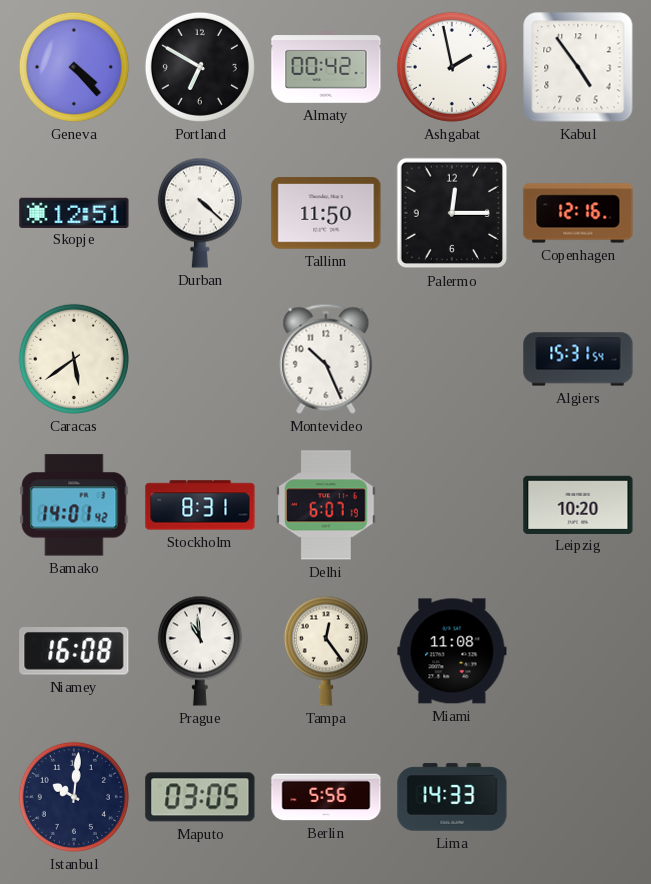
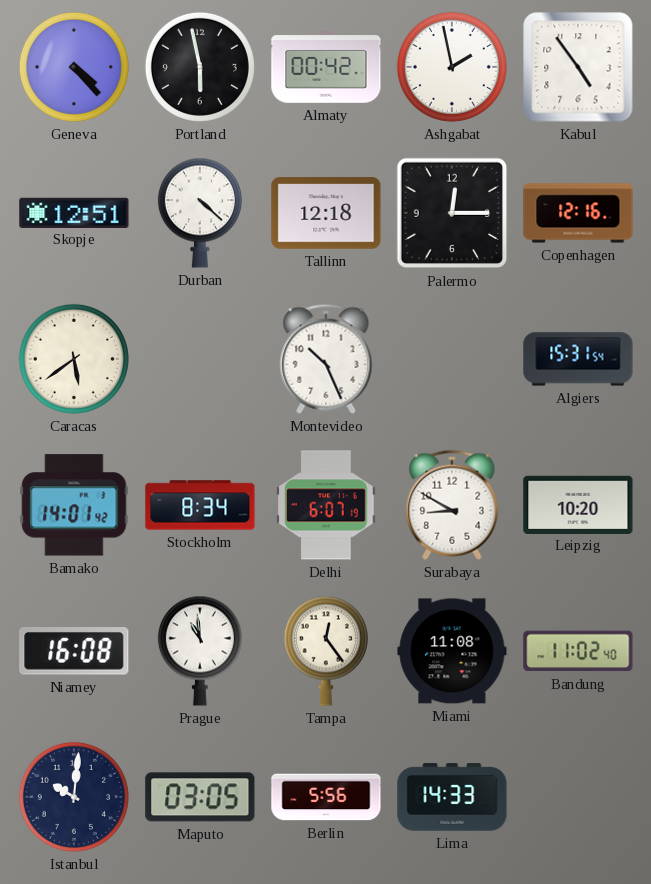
Portland: 6:50 -> 5:58 (200, 67)
Tallinn: 11:50 -> 12:18 (326, 213)
Stockholm: 8:31 -> 8:34 (200, 505)
Surabaya: none -> 8:50 (452, 505)
Bandung: none -> 11:02 (578, 651)
